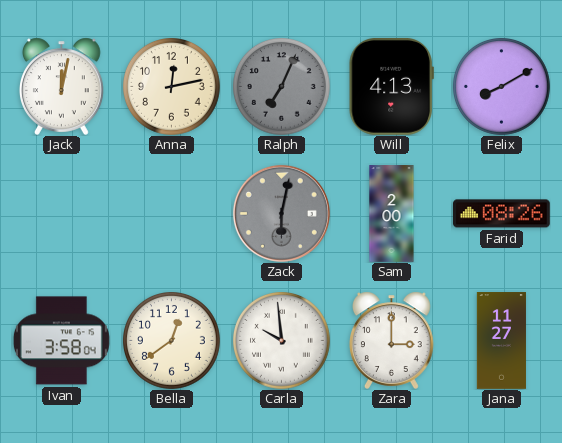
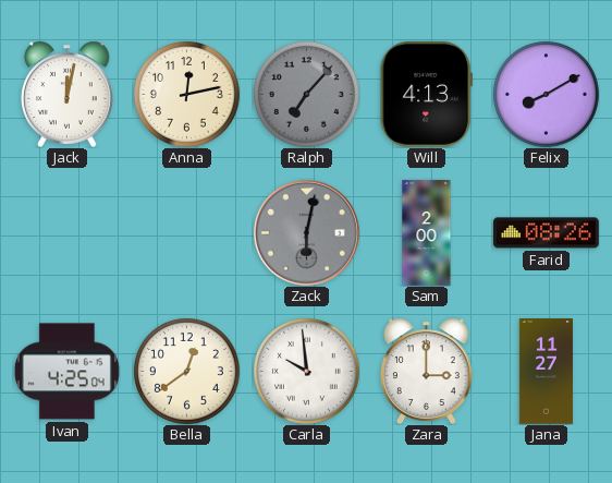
Ralph: 7:04 -> 7:07 (307, 95)
Ivan: 3:58 -> 4:25 (66, 372)
